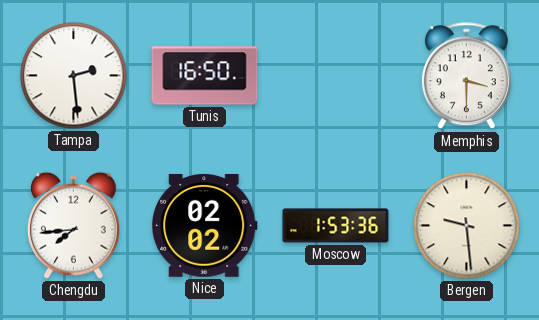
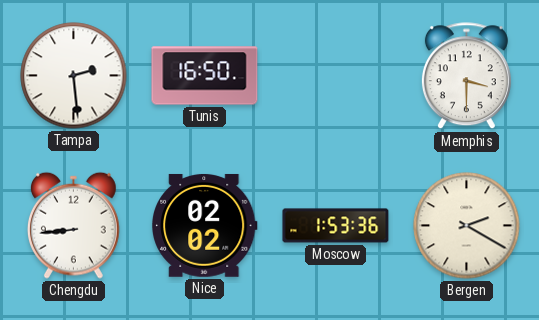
Chengdu: 7:44 -> 8:44 (73, 225)
Bergen: 9:29 -> 2:20 (467, 226)
